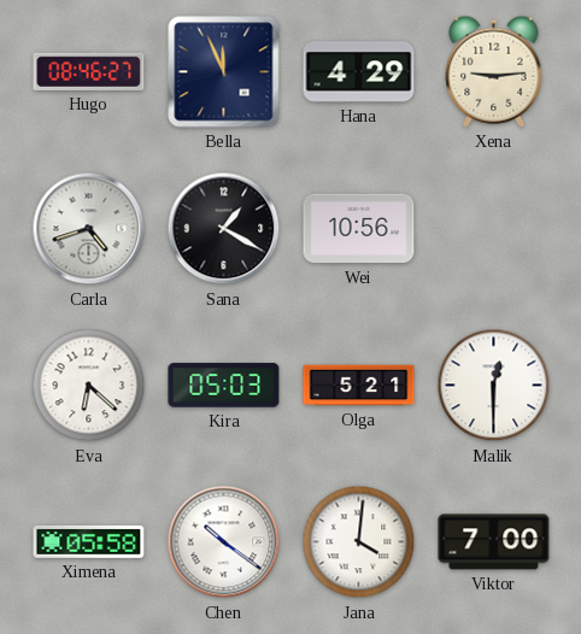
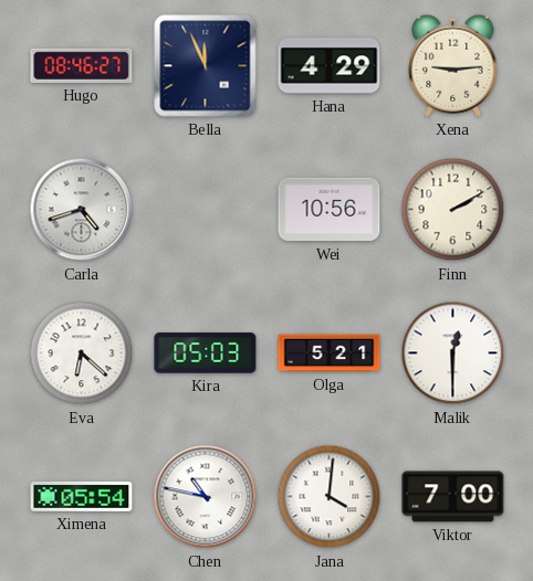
Sana: 1:20 -> none (224, 229)
Finn: none -> 2:10 (453, 210)
Ximena: 05:58 -> 05:54 (82, 497)
Chen: 10:21 -> 10:47 (206, 497)
